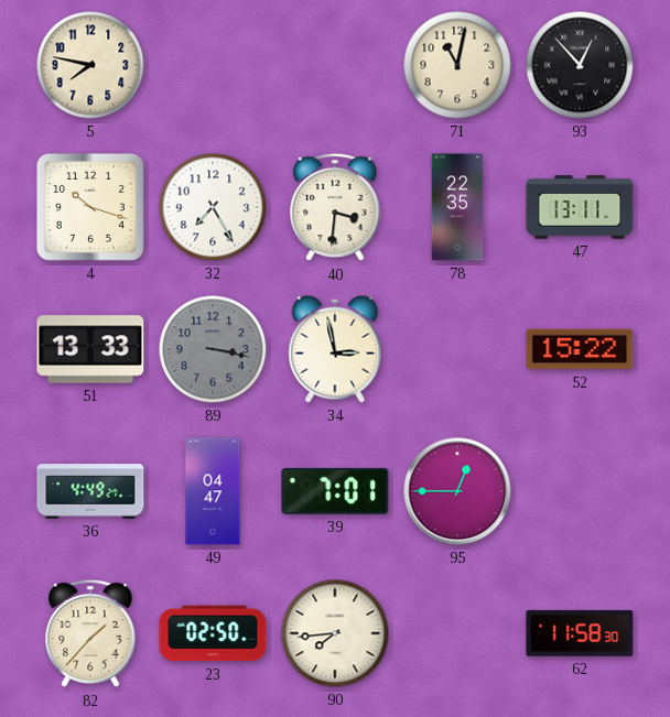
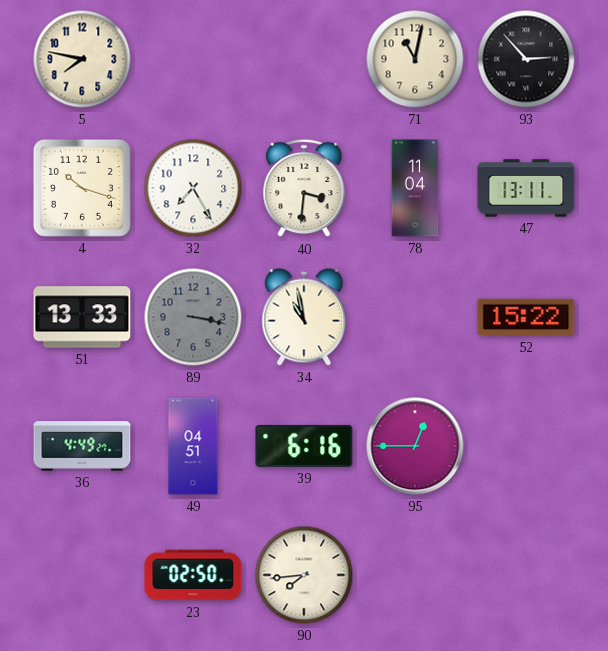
93: 12:53 -> 2:53 (526, 59)
78: 22:35 -> 11:04 (415, 188)
34: 2:58 -> 10:58 (304, 317)
49: 04:47 -> 04:51 (193, 446)
39: 7:01 -> 6:16 (304, 446)
82: 1:37 -> none (90, 633)
62: 11:58 -> none (580, 633)
